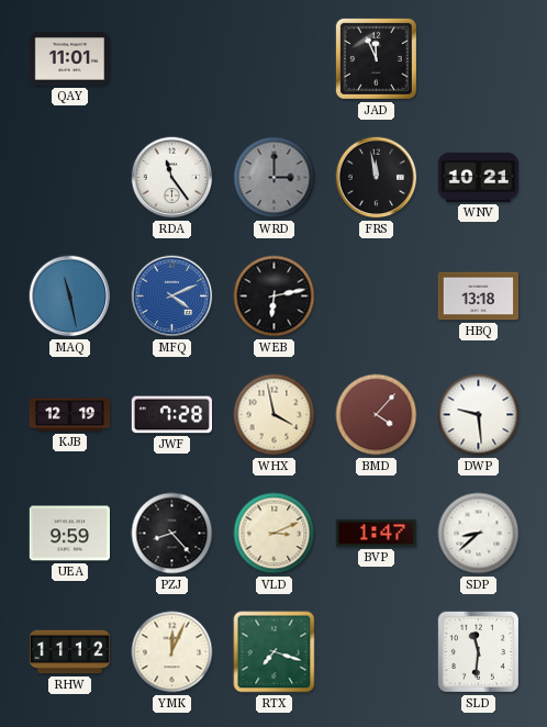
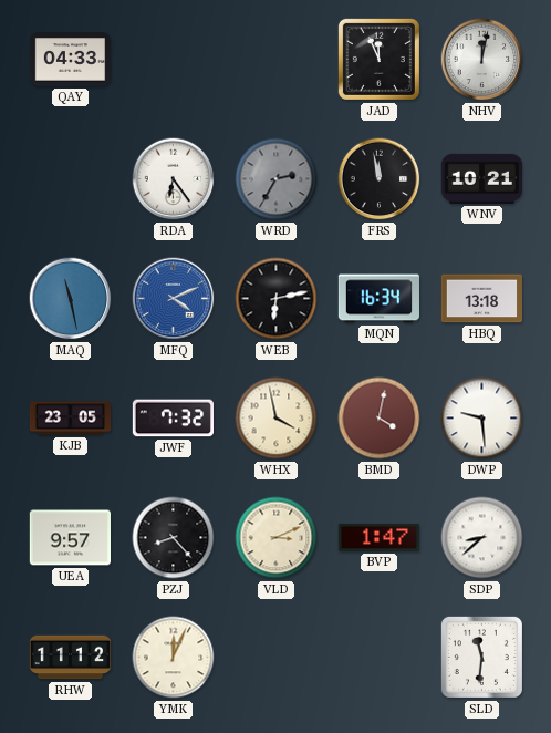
QAY: 11:01 -> 04:33 (70, 60)
NHV: none -> 12:02 (482, 60)
RDA: 11:24 -> 6:24 (174, 179)
WRD: 3:00 -> 2:35 (277, 179)
MQN: none -> 16:34 (378, 299)
KJB: 12:19 -> 23:05 (71, 419)
JWF: 7:28 -> 7:32 (173, 419)
BMD: 4:07 -> 4:02 (380, 419)
UEA: 9:59 -> 9:57 (70, 538)
RTX: 7:18 -> none (275, 652)
